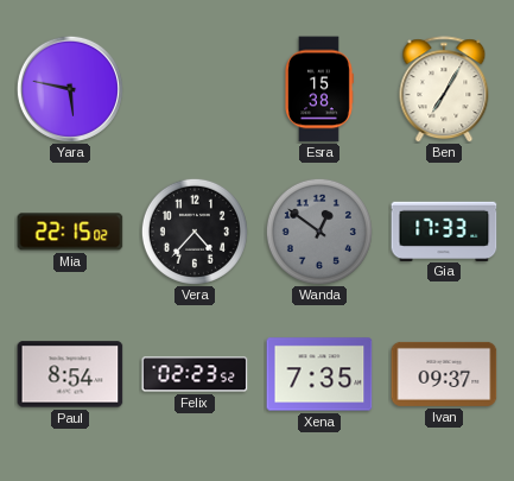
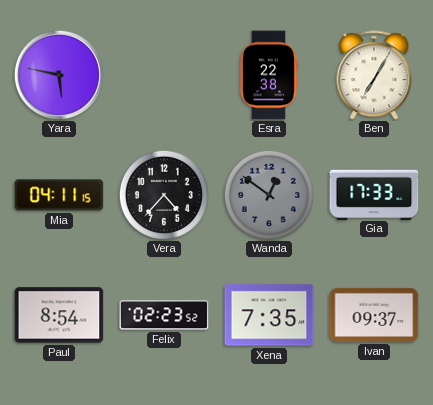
Esra: 15:38 -> 22:38 (269, 75)
Mia: 22:15 -> 04:11 (59, 195)
